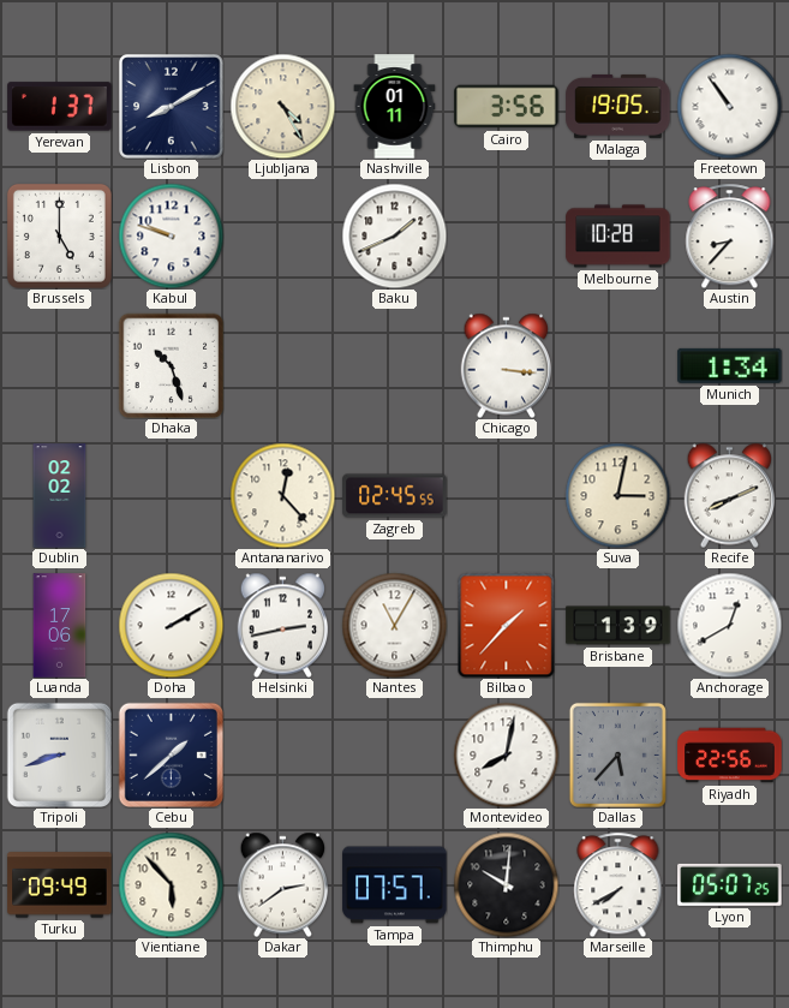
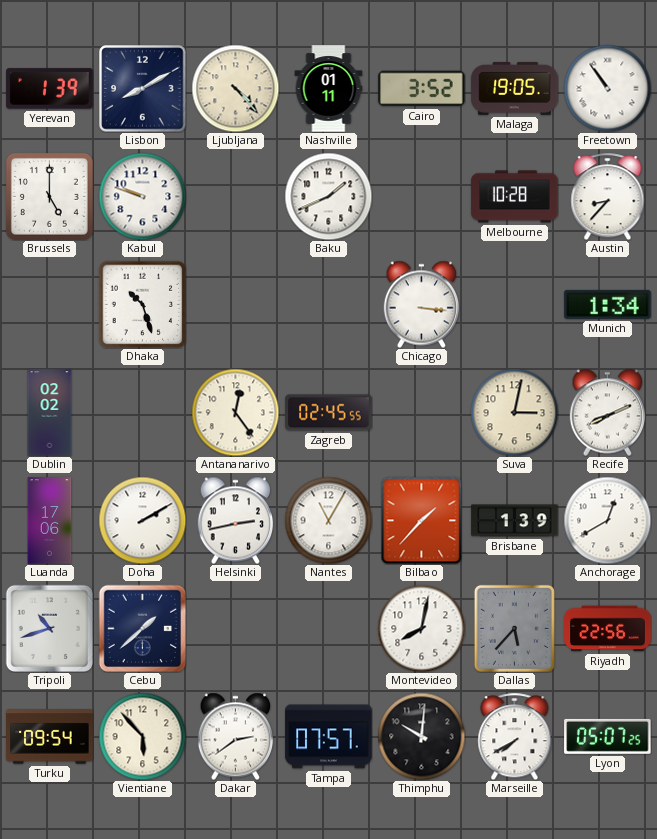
Yerevan: 1:37 -> 1:39 (50, 89)
Ljubljana: 4:25 -> 4:23 (235, 88)
Cairo: 3:56 -> 3:52 (422, 89)
Antananarivo: 12:23 -> 12:24 (235, 412)
Tripoli: 8:42 -> 10:42 (49, 628)
Turku: 09:49 -> 09:54 (50, 737)
